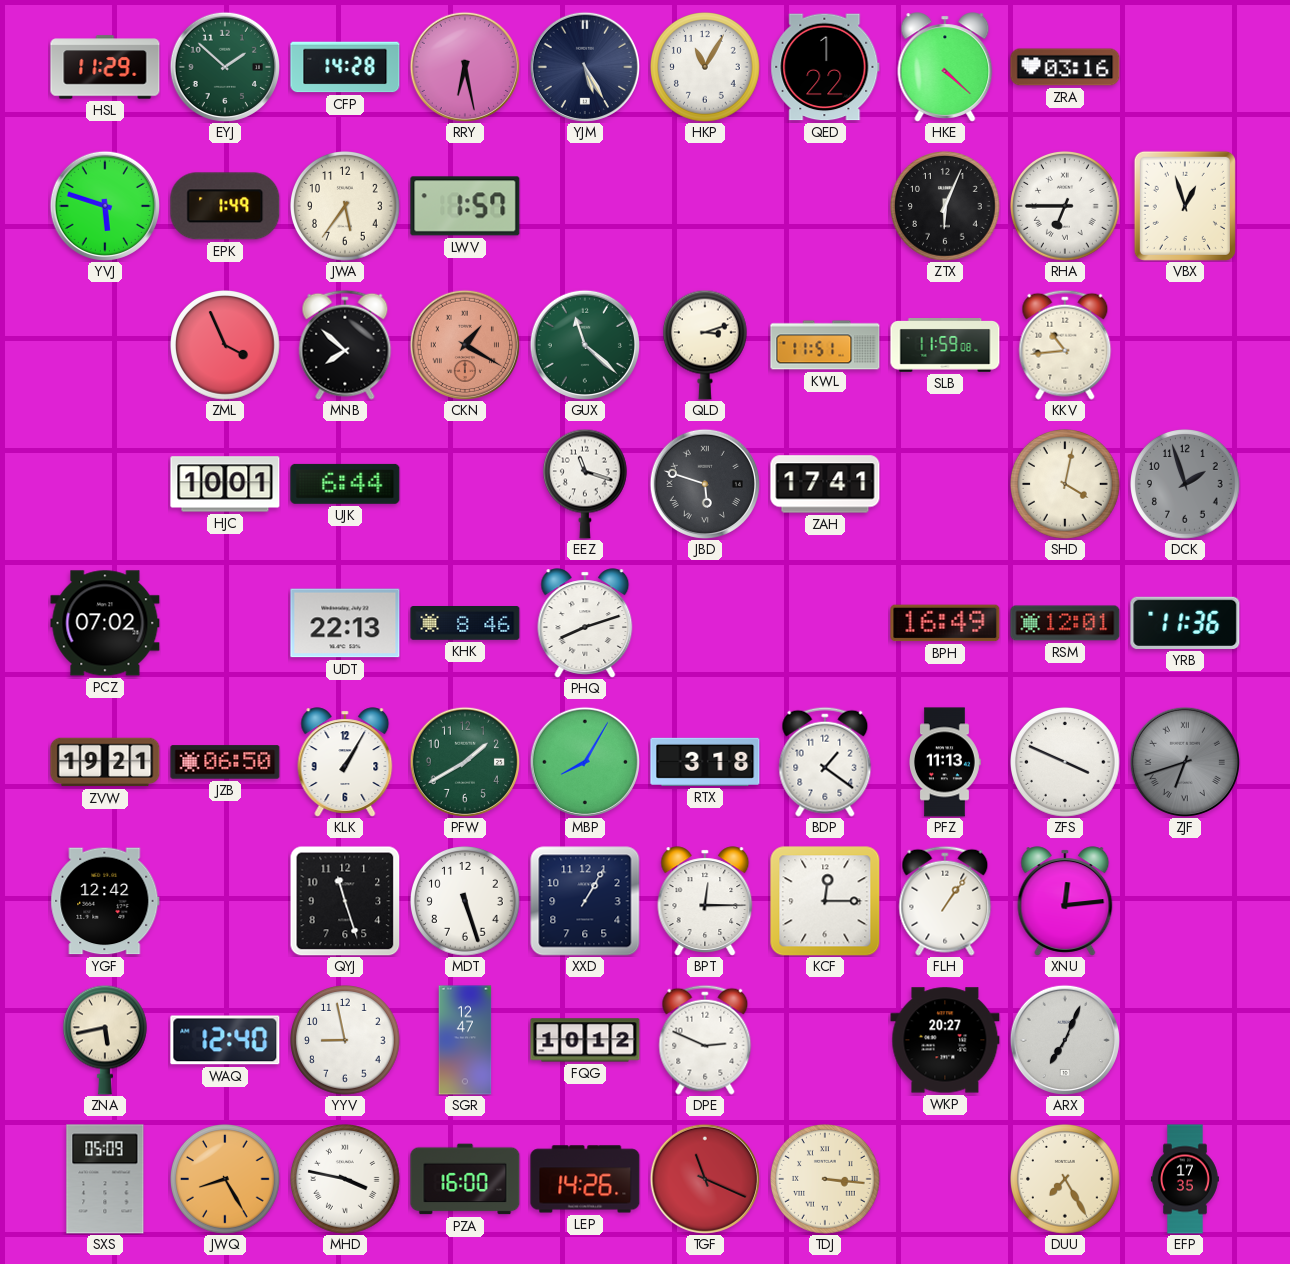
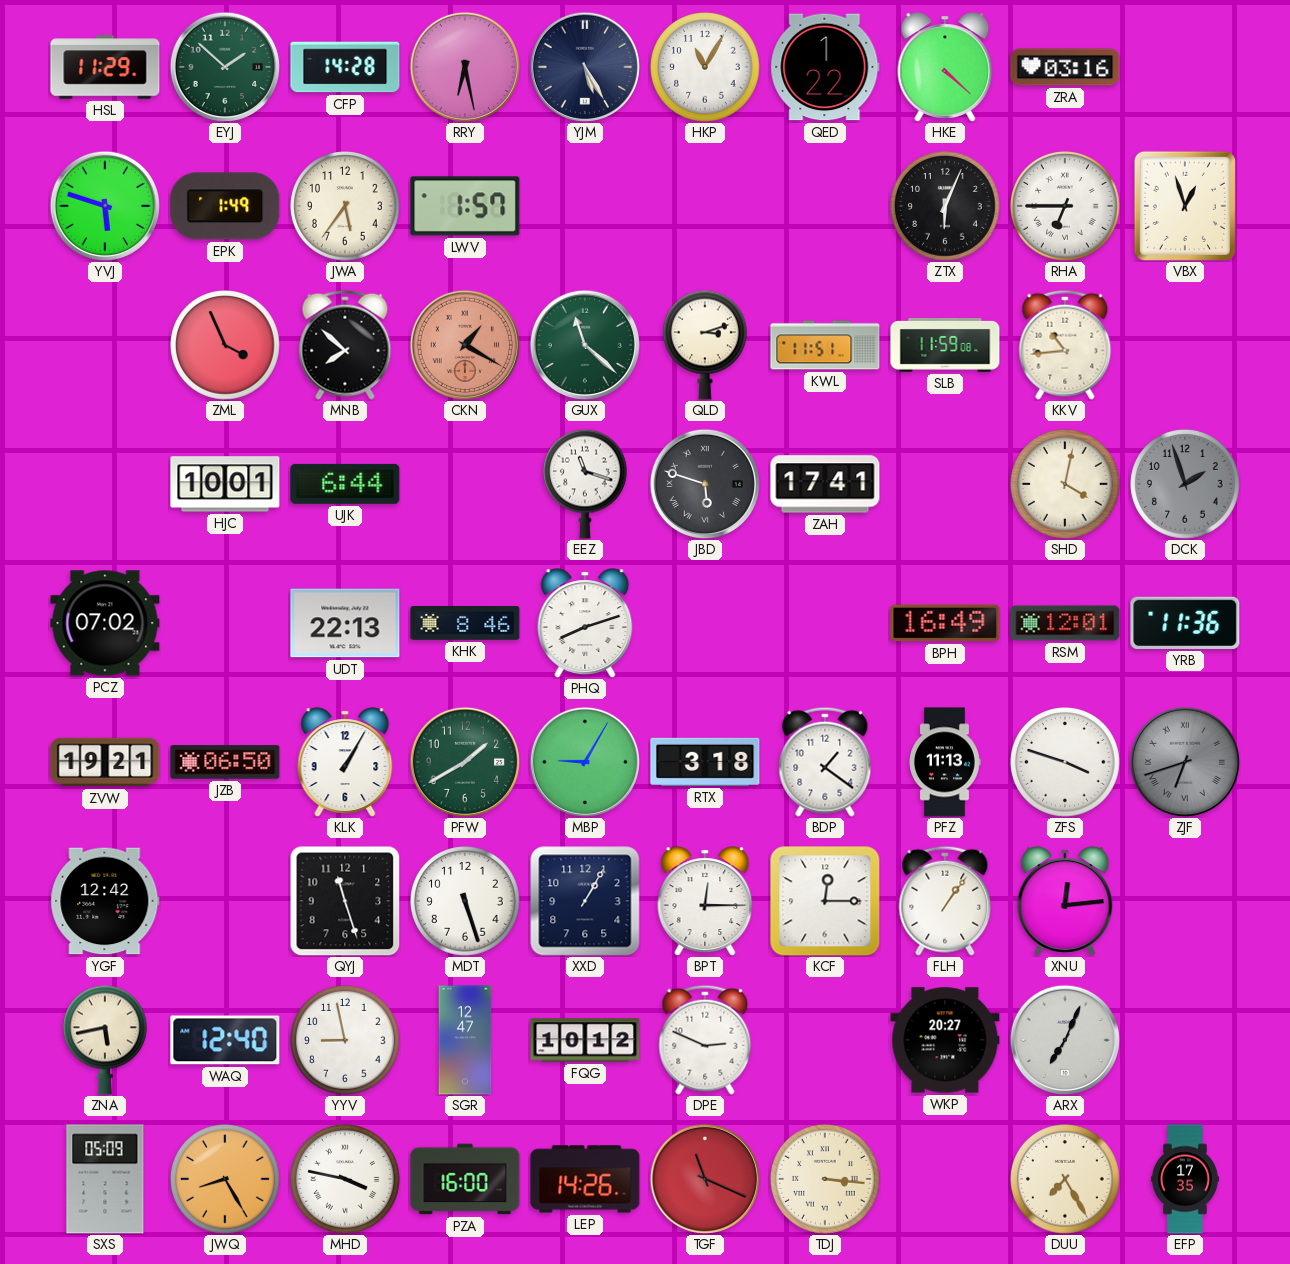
MBP: 8:05 -> 9:05 (584, 761)
ZFS: 3:49 -> 3:48 (1066, 763)
